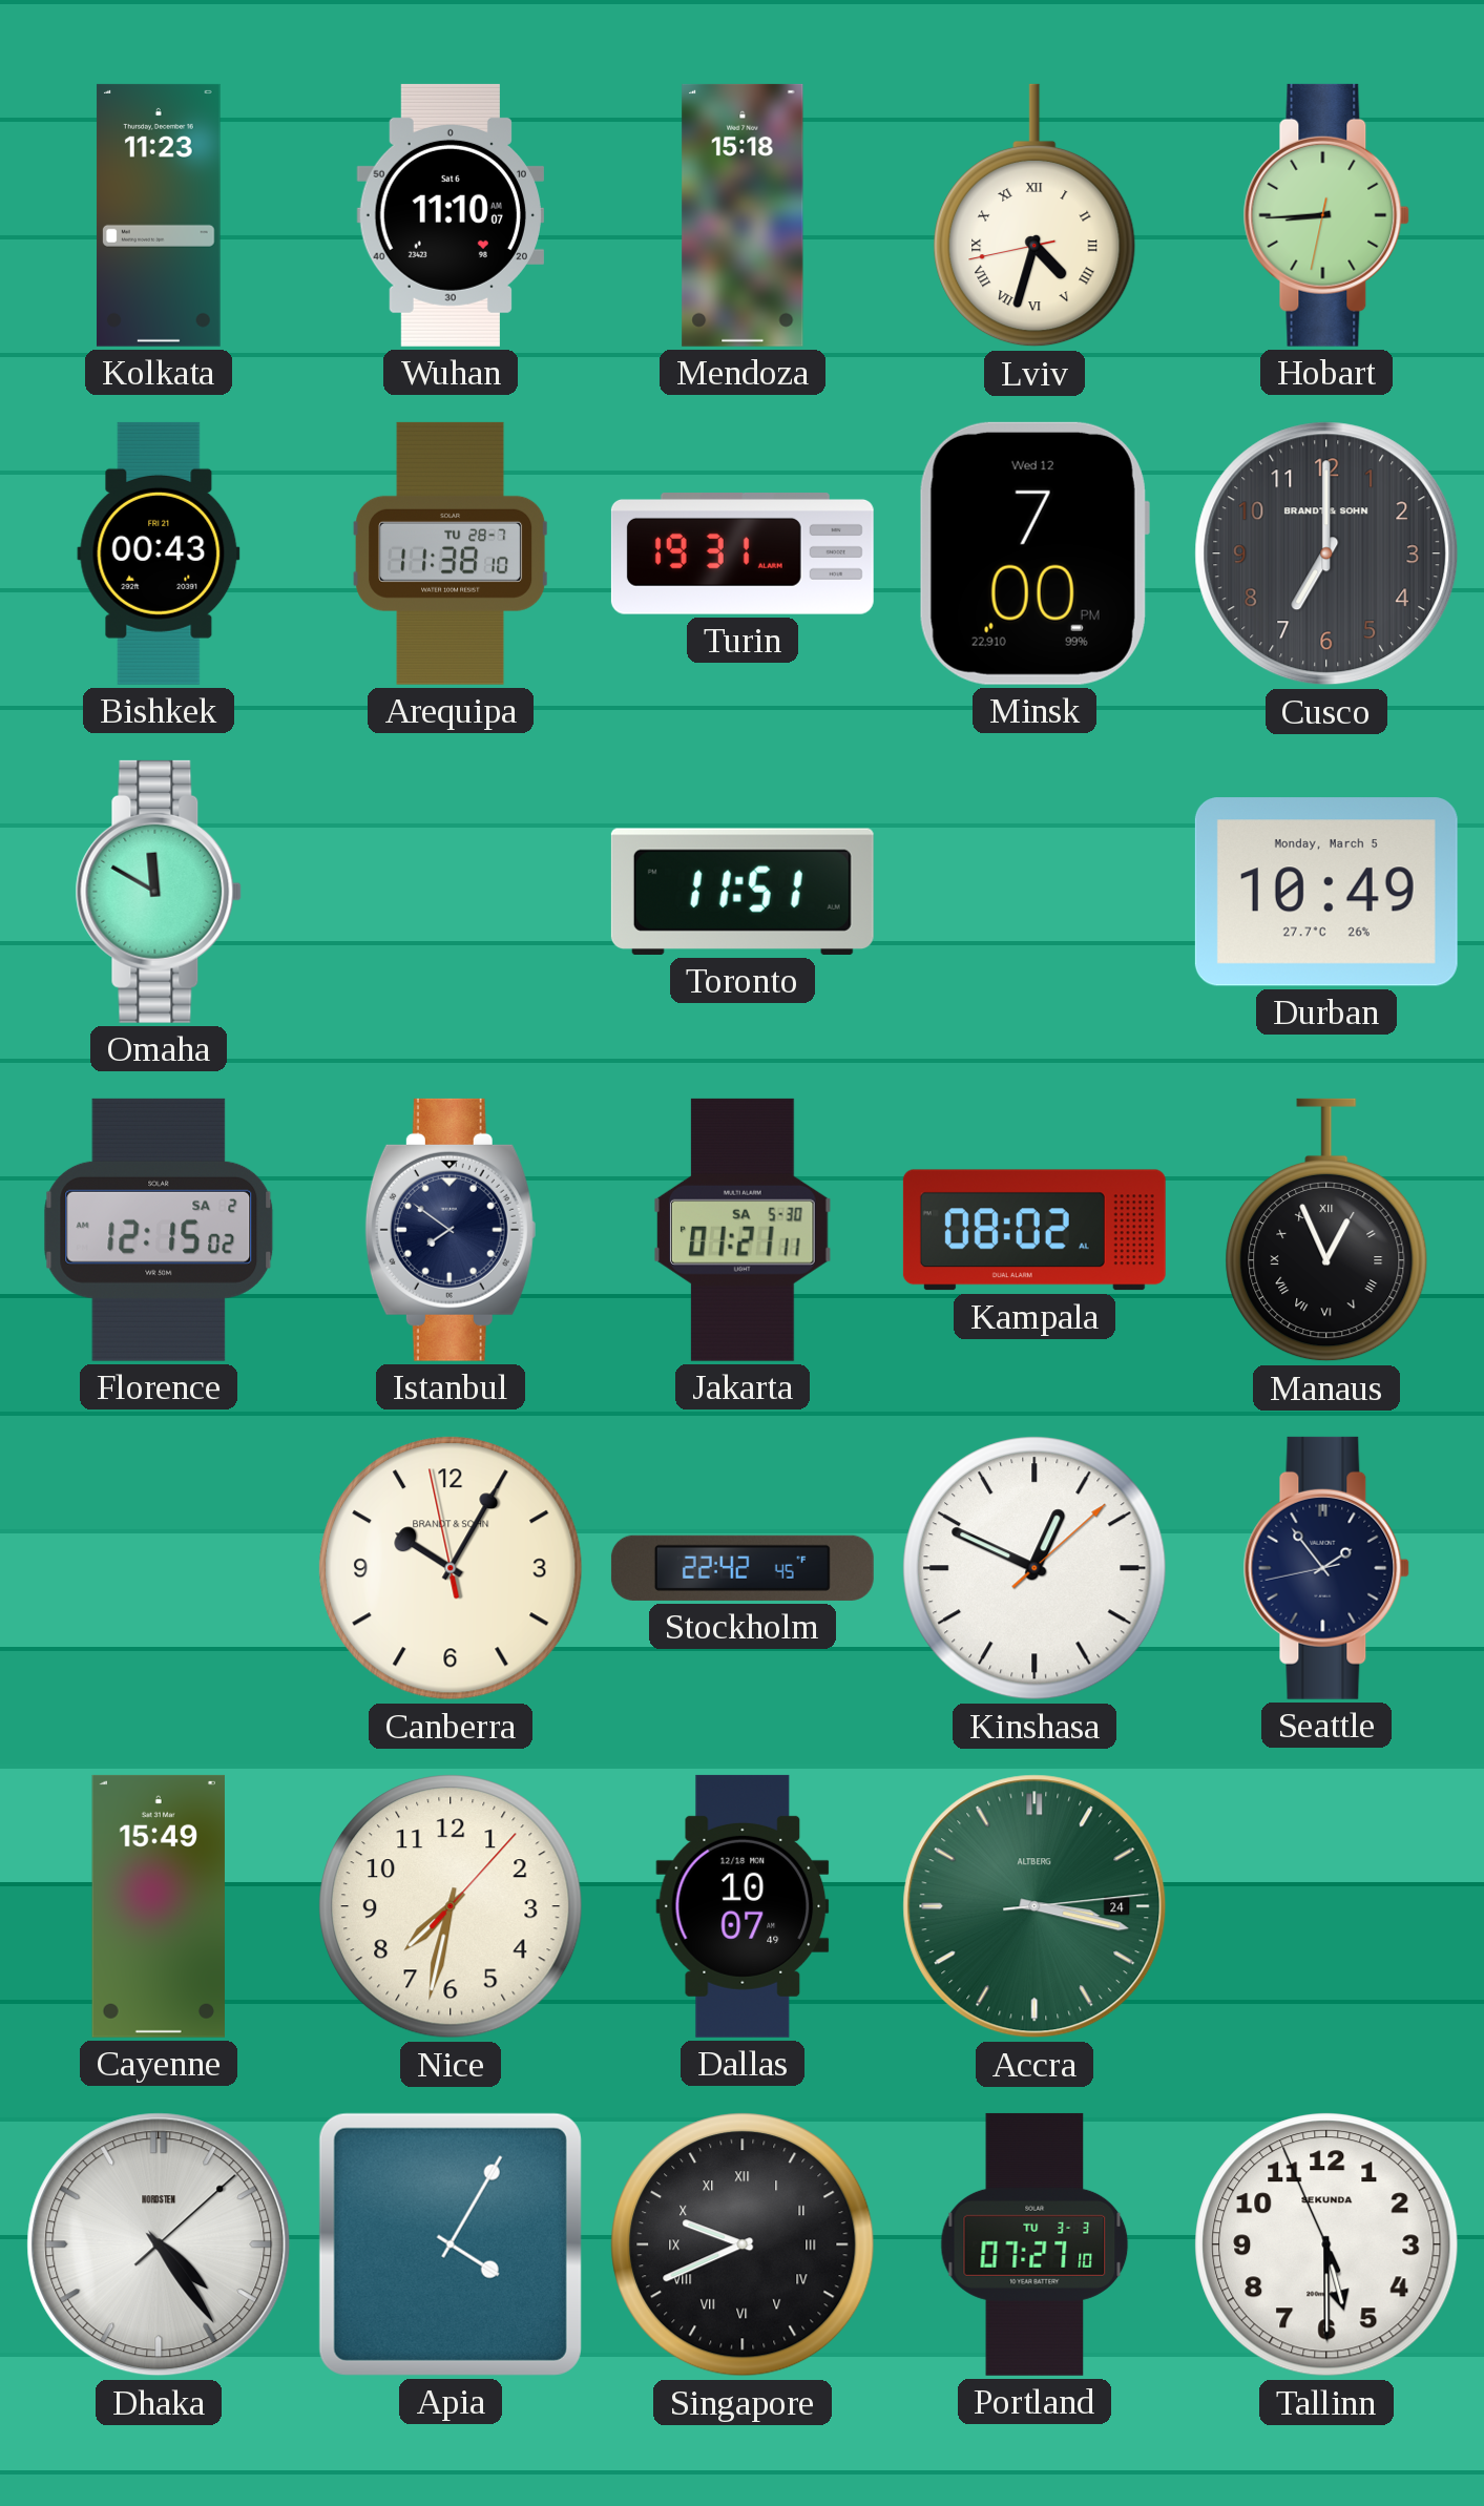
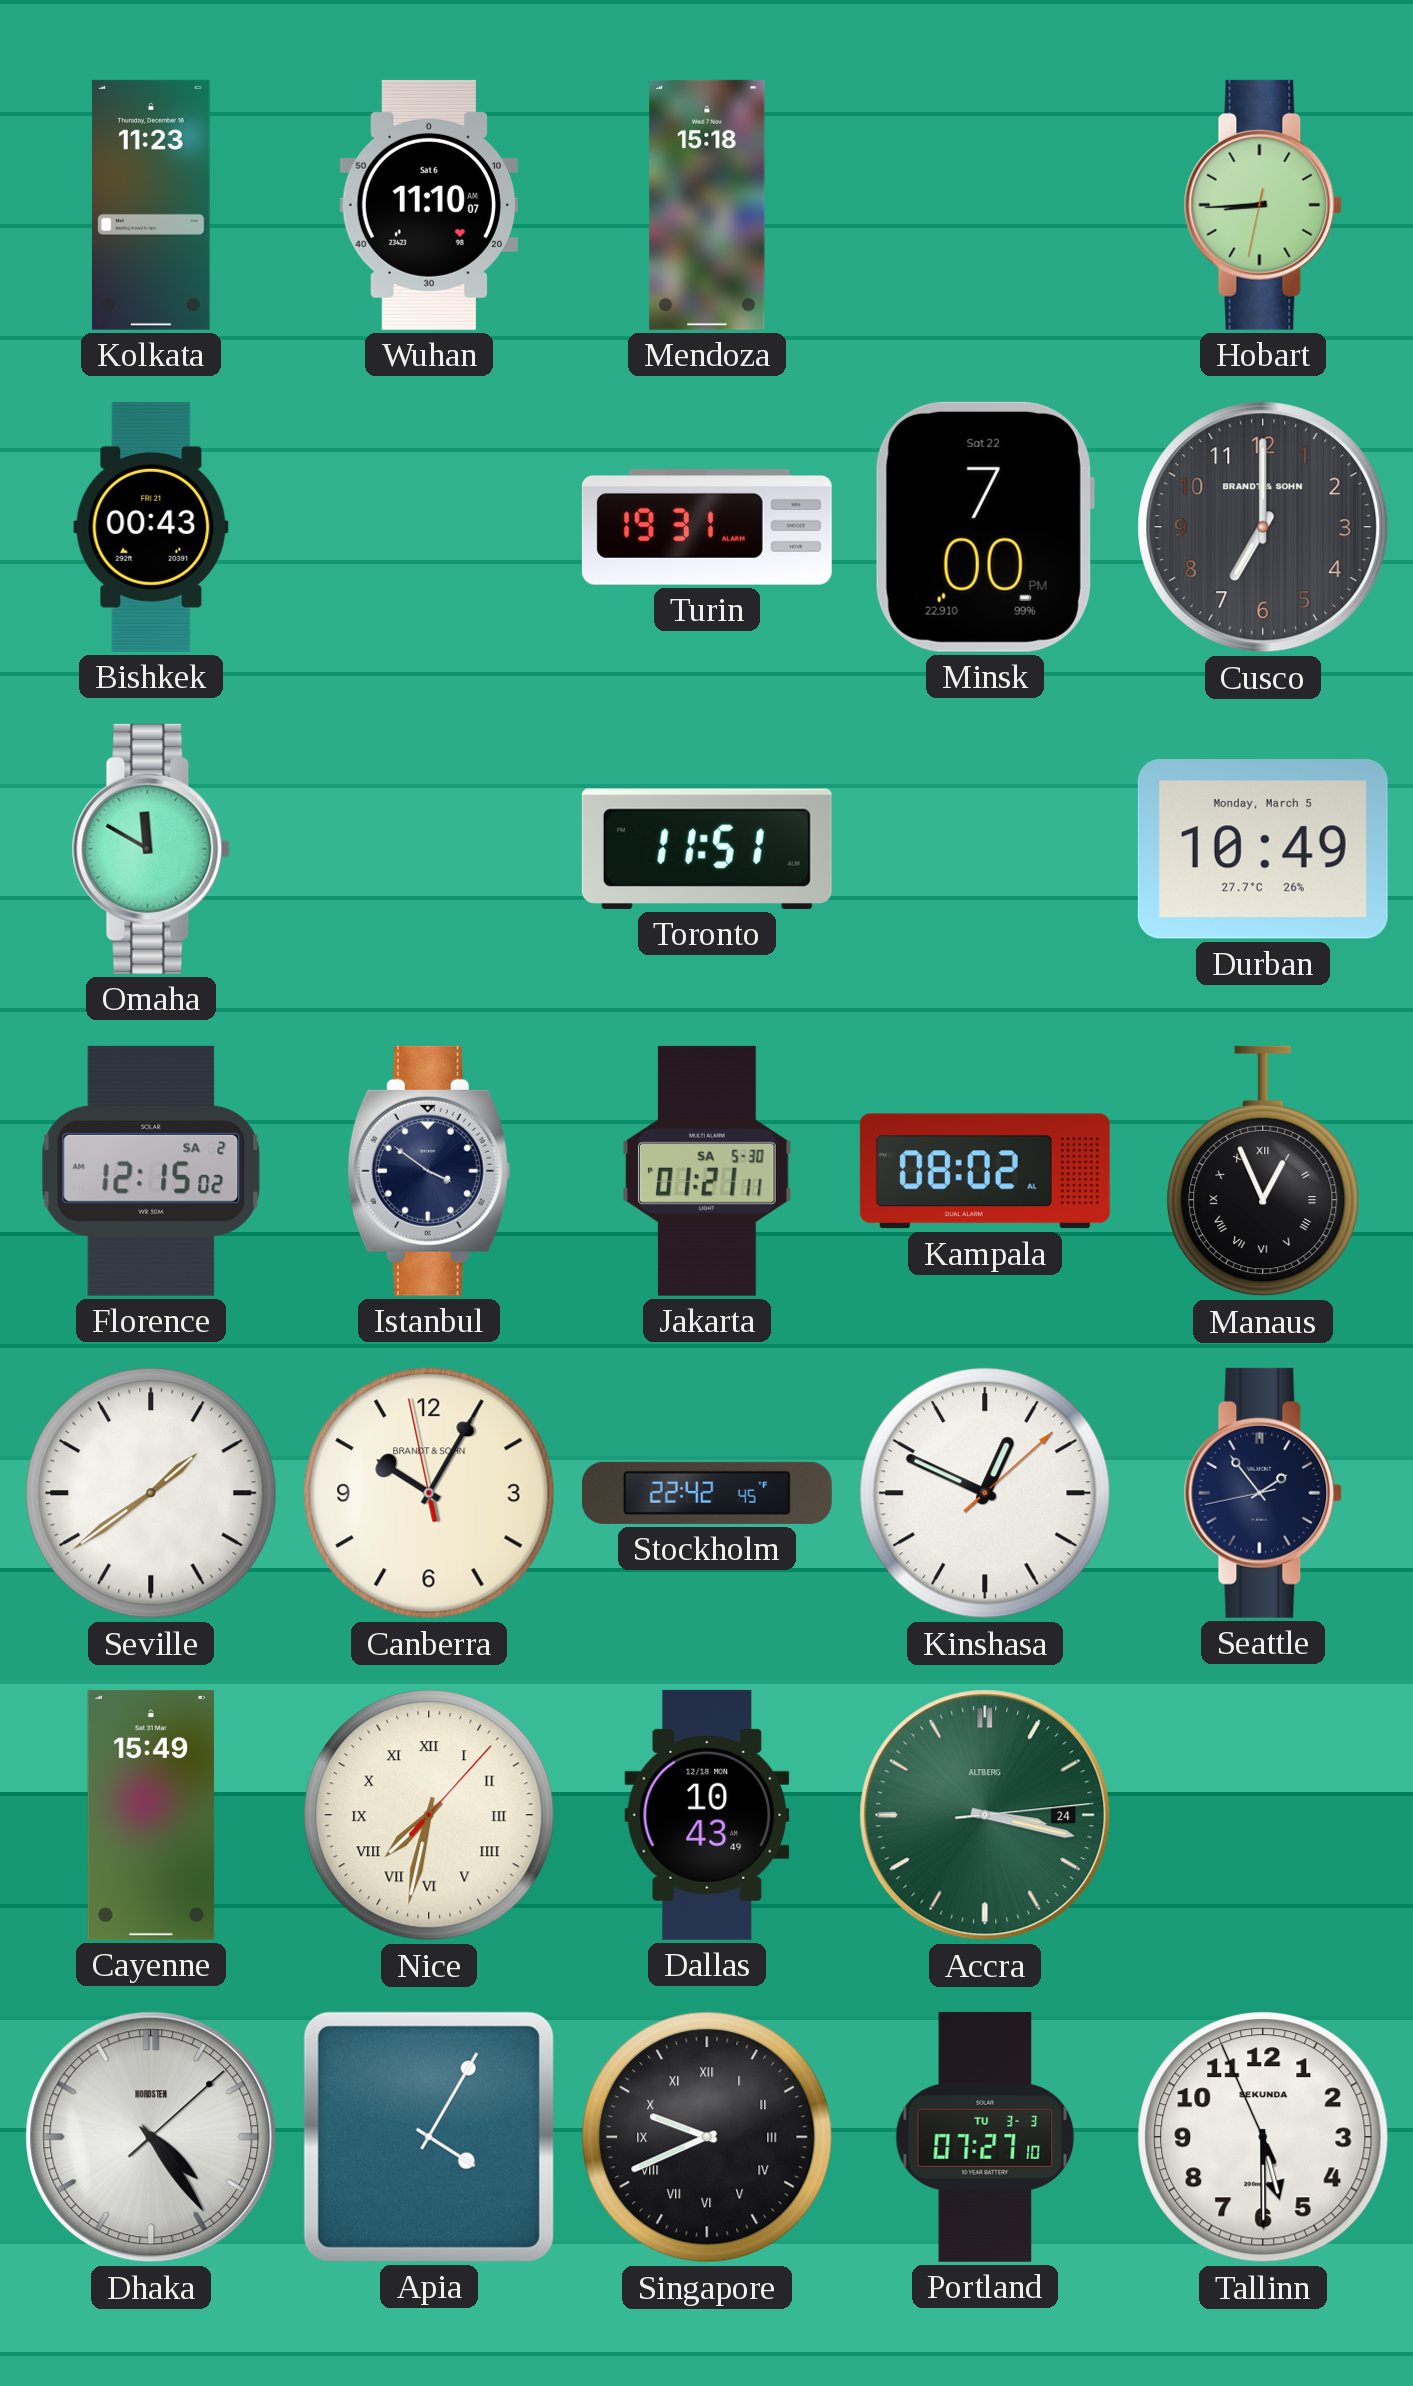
Lviv: 4:32 -> none (1034, 215)
Arequipa: 11:38 -> none (451, 554)
Minsk date: Wed 12 -> Sat 22 (985, 527)
Istanbul: 7:51 -> 3:51 (429, 1171)
Seville: none -> 1:39 (151, 1493)
Nice numerals: Arabic -> Roman (429, 1815)
Dallas: 10:07 -> 10:43 (707, 1815)
